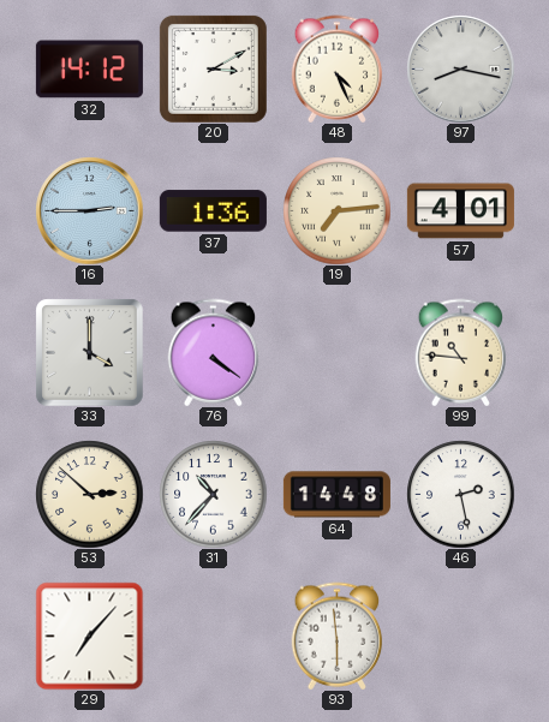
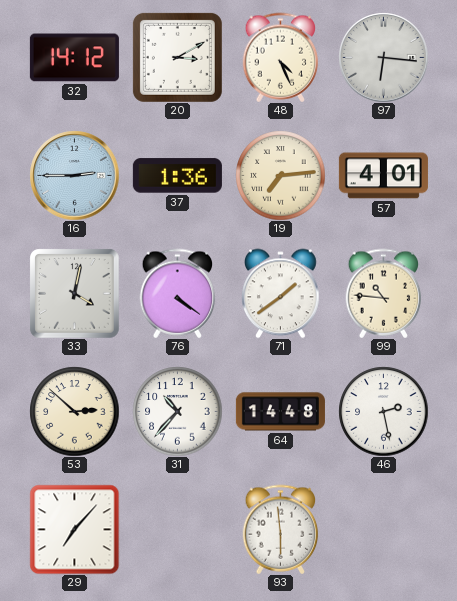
97: 8:17 -> 6:16 (383, 57)
33: 4:00 -> 4:02 (74, 293)
71: none -> 1:39 (281, 293)
